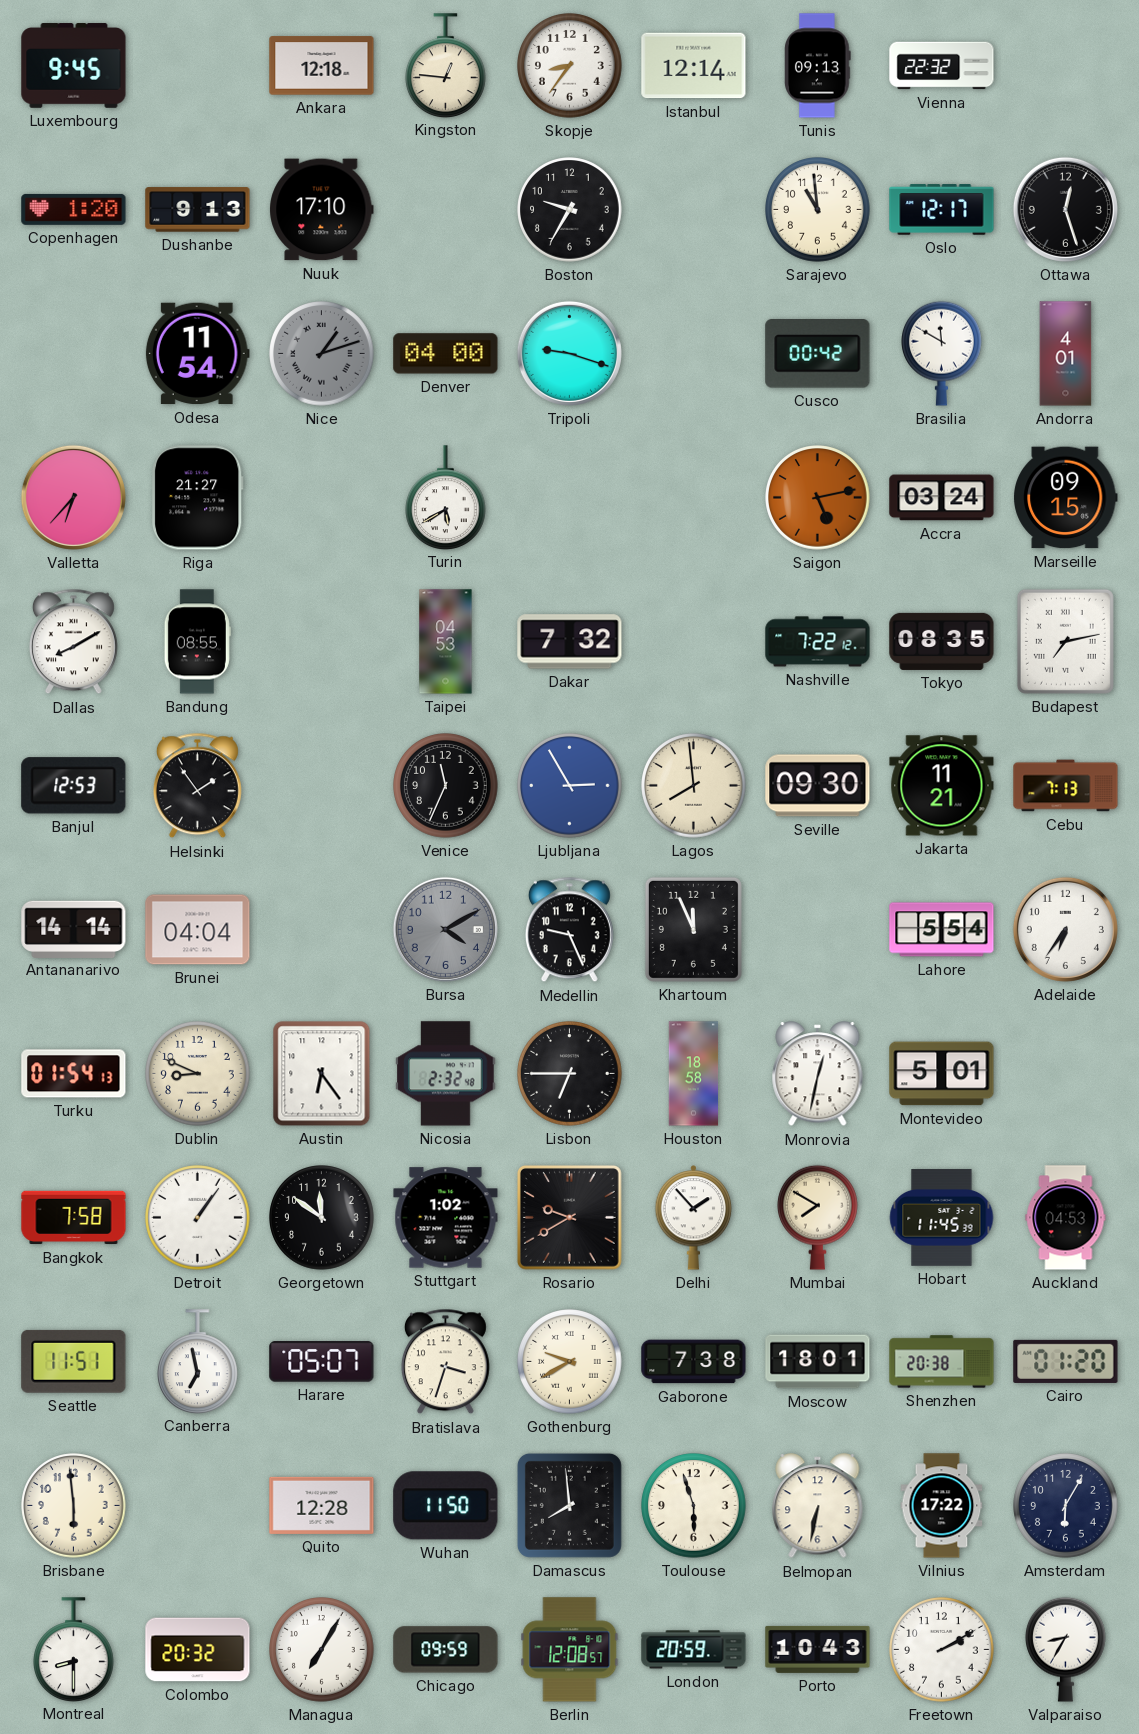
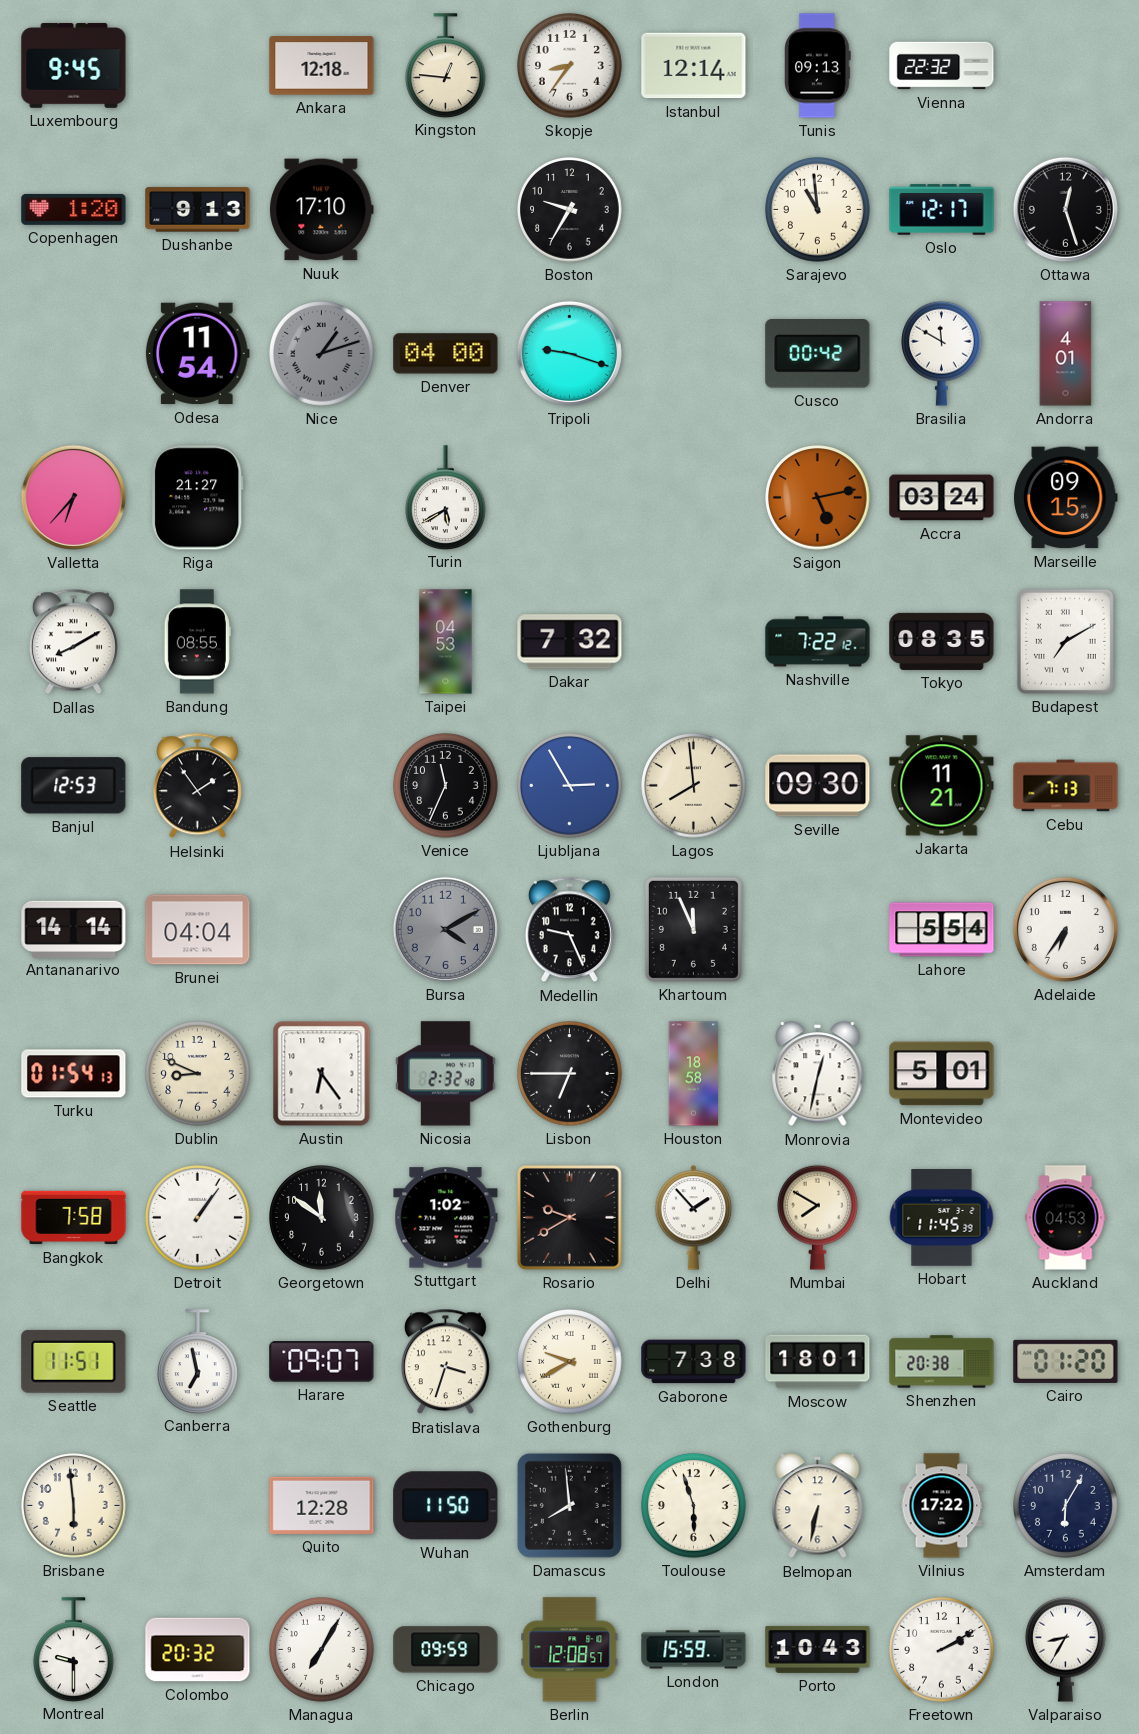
Budapest: 7:13 -> 7:10 (1065, 641)
Harare: 05:07 -> 09:07 (322, 1362)
Montreal: 8:30 -> 9:30 (74, 1649)
London: 20:59 -> 15:59 (694, 1650)
